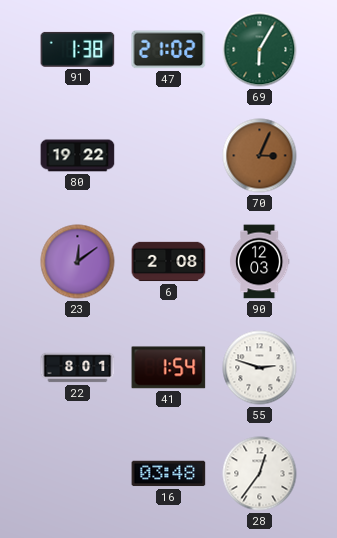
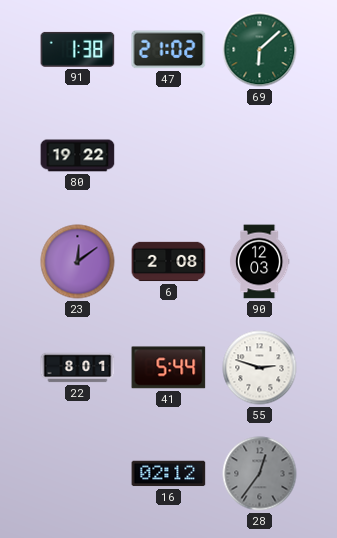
69: 6:05 -> 6:08 (260, 50)
70: 3:04 -> none (260, 156)
41: 1:54 -> 5:44 (169, 368)
16: 03:48 -> 02:12 (169, 474)
28 dial: white -> grey (260, 474)
